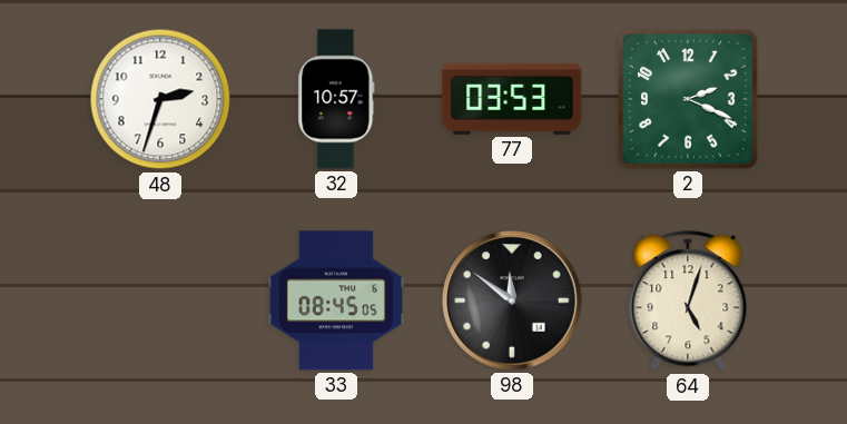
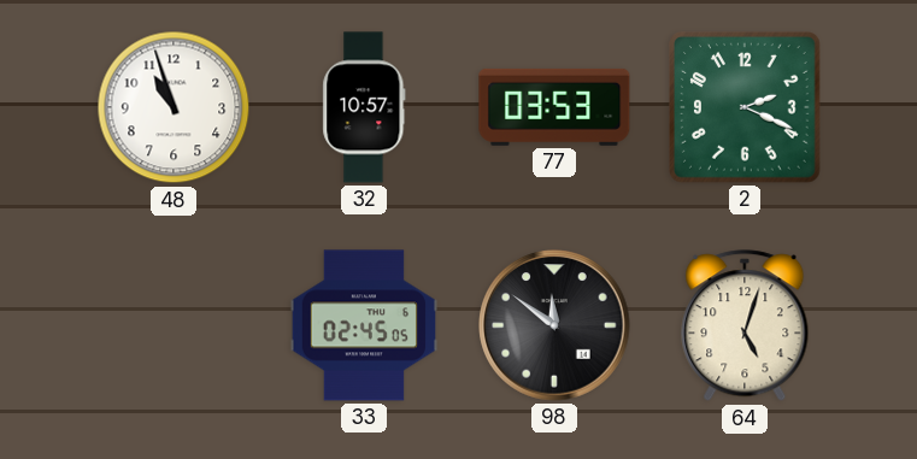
48: 2:33 -> 10:57 (174, 107)
33: 08:45 -> 02:45 (363, 325)
